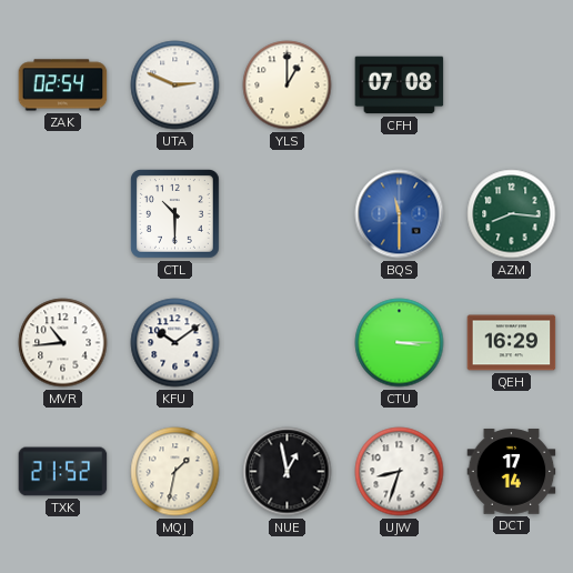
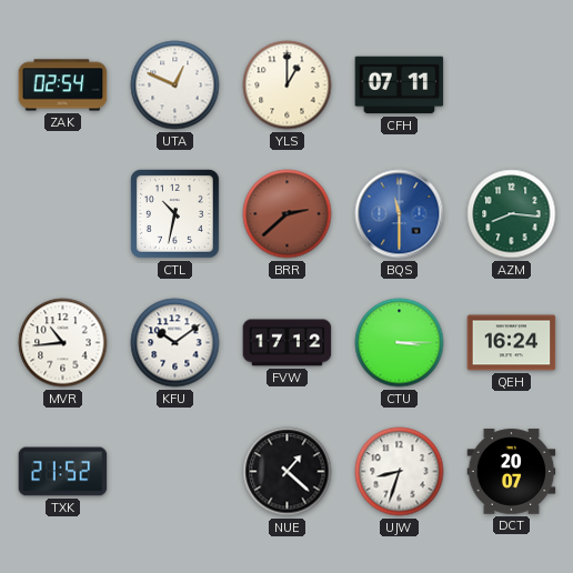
UTA: 2:49 -> 12:49 (175, 86)
CFH: 07:08 -> 07:11 (400, 86)
CTL: 10:30 -> 10:32 (174, 213)
BRR: none -> 2:38 (288, 214)
FVW: none -> 17:12 (288, 343)
QEH: 16:29 -> 16:24 (512, 343)
MQJ: 1:32 -> none (175, 472)
NUE: 12:58 -> 1:22 (288, 472)
DCT: 17:14 -> 20:07 (512, 472)
